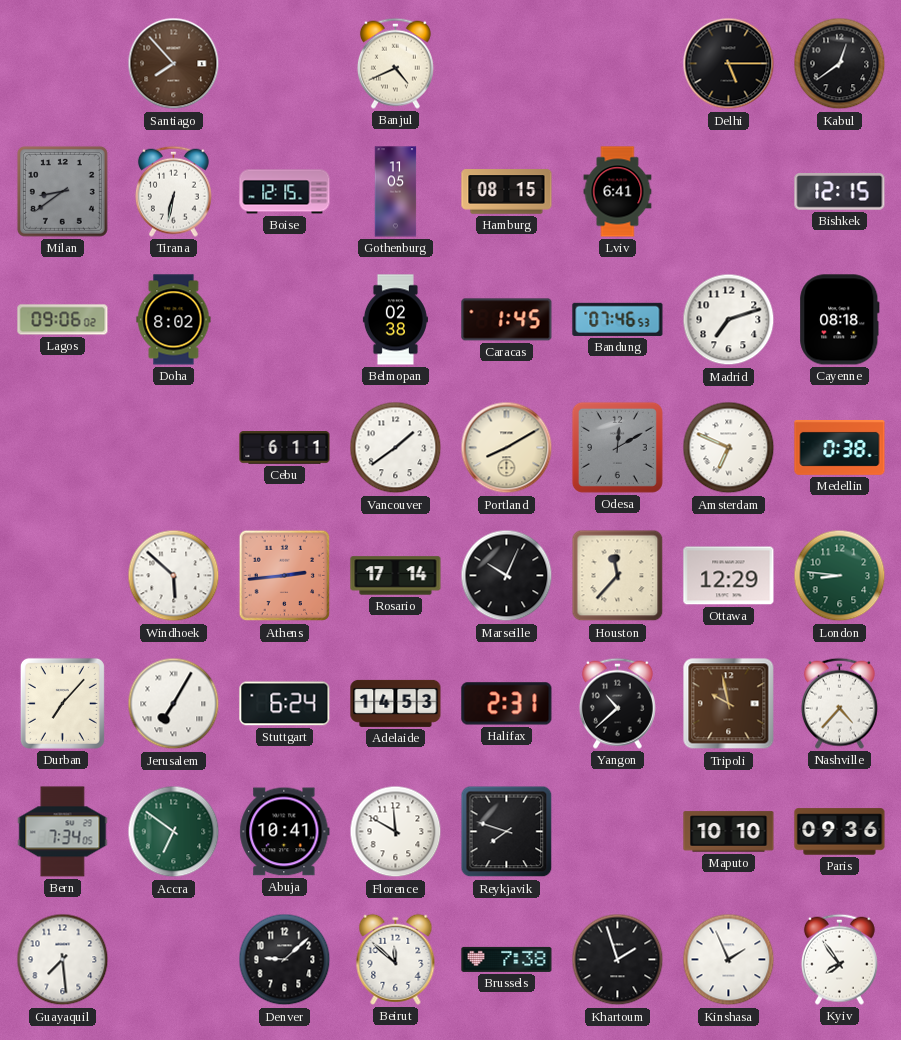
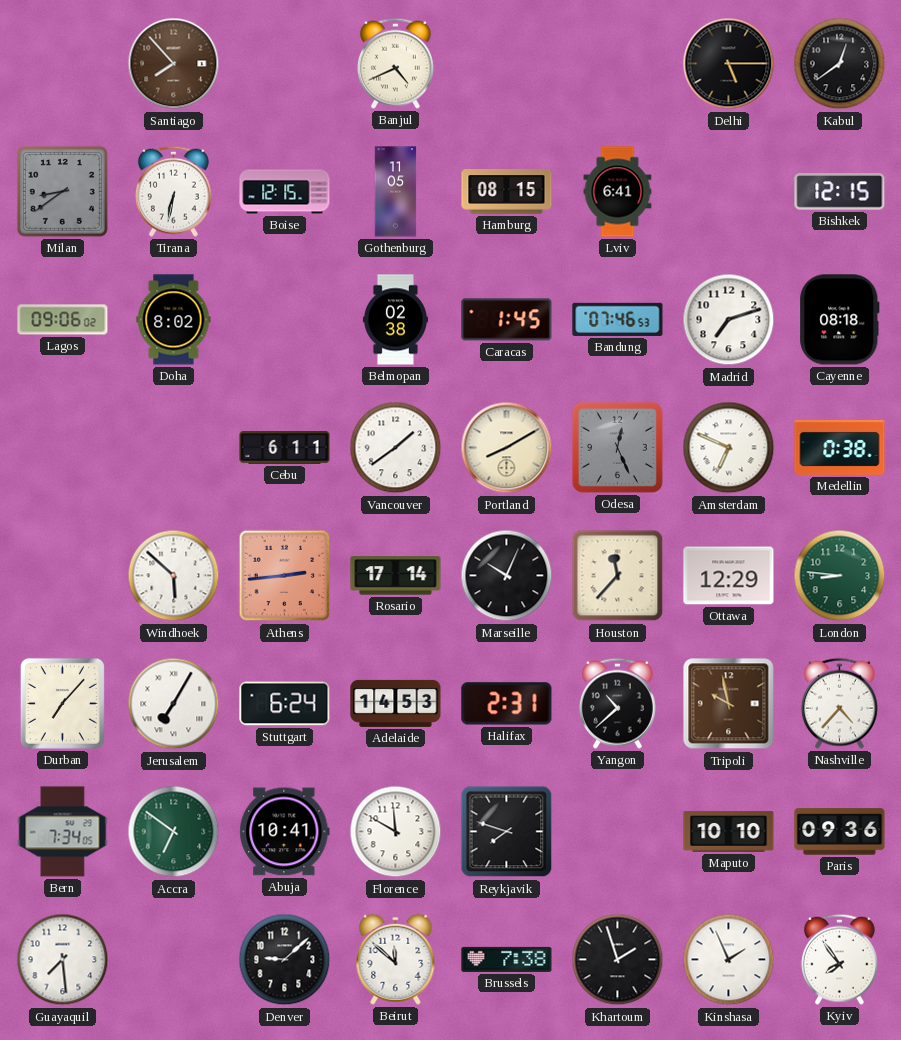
Odesa: 12:10 -> 12:26 (617, 447)
